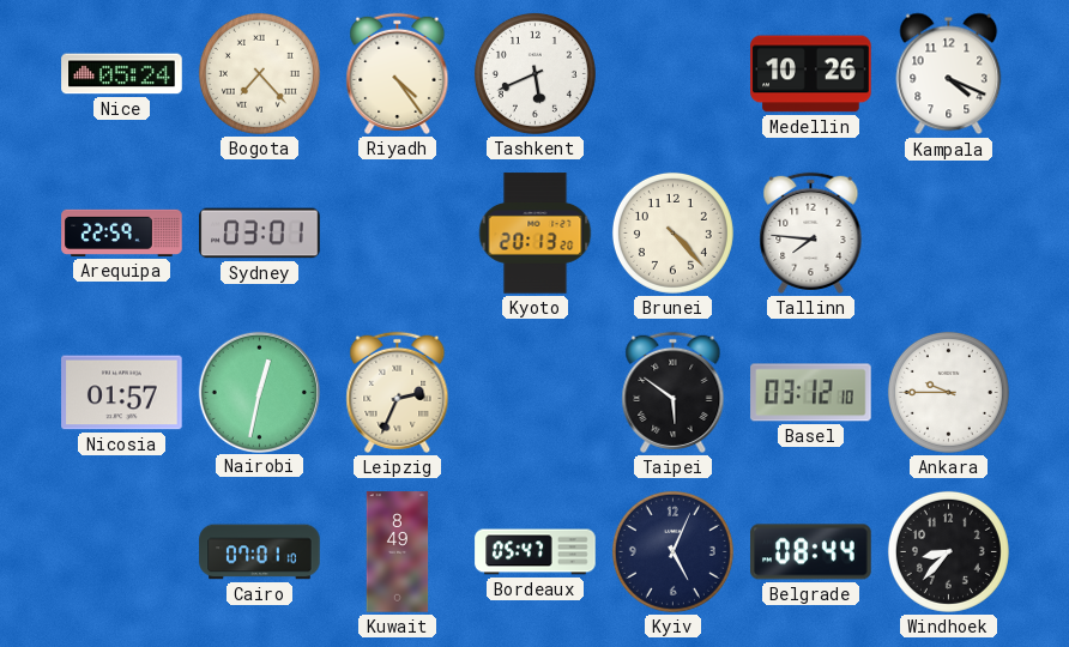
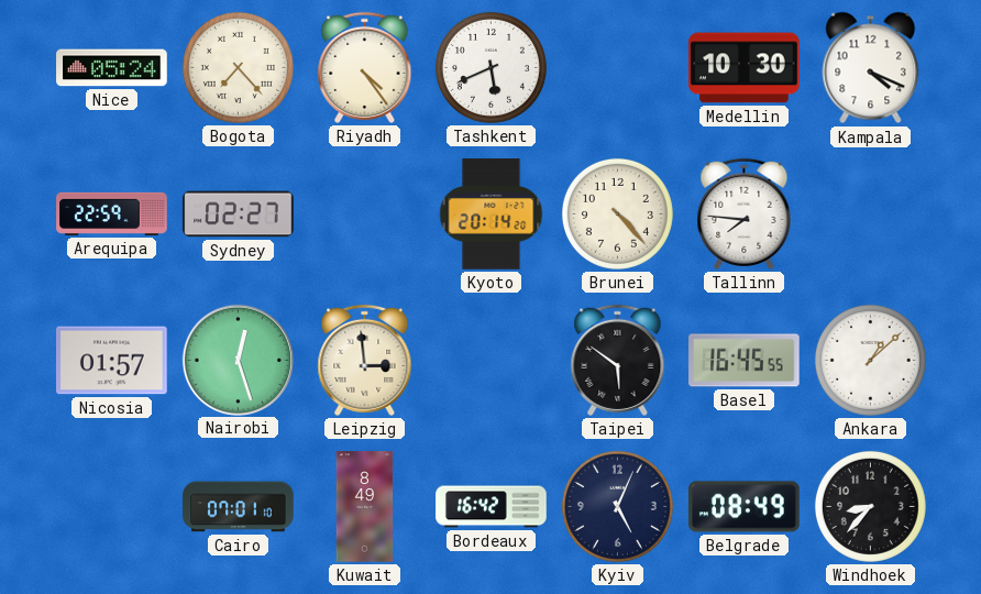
Medellin: 10:26 -> 10:30 (745, 68)
Sydney: 03:01 -> 02:27 (239, 215)
Kyoto: 20:13 -> 20:14 (492, 215)
Nairobi: 12:32 -> 12:27 (238, 360)
Leipzig: 2:34 -> 2:59 (365, 360)
Basel: 03:12 -> 16:45 (745, 361)
Ankara: 9:45 -> 1:08 (870, 360)
Bordeaux: 05:47 -> 16:42 (492, 507)
Belgrade: 08:44 -> 08:49 (745, 507)
